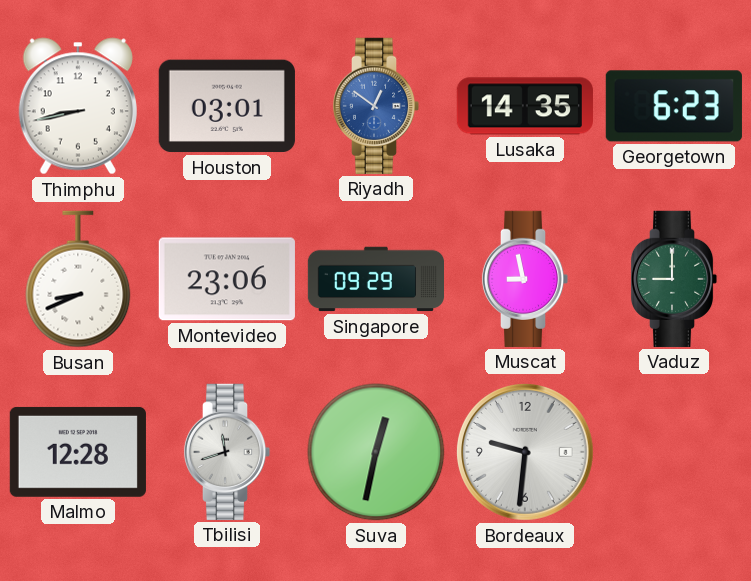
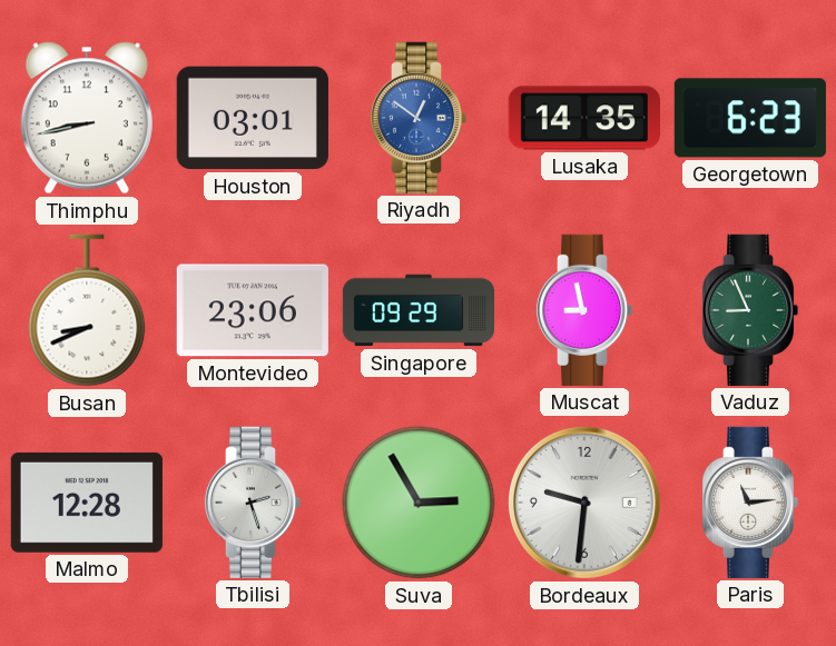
Vaduz: 9:00 -> 8:56 (750, 310)
Tbilisi: 11:42 -> 2:27 (253, 503)
Suva: 12:32 -> 2:55 (419, 503)
Paris: none -> 11:14 (750, 503)
